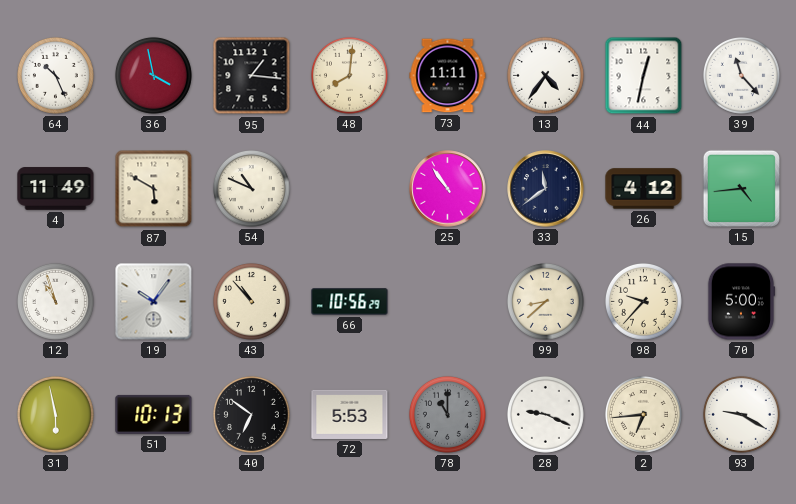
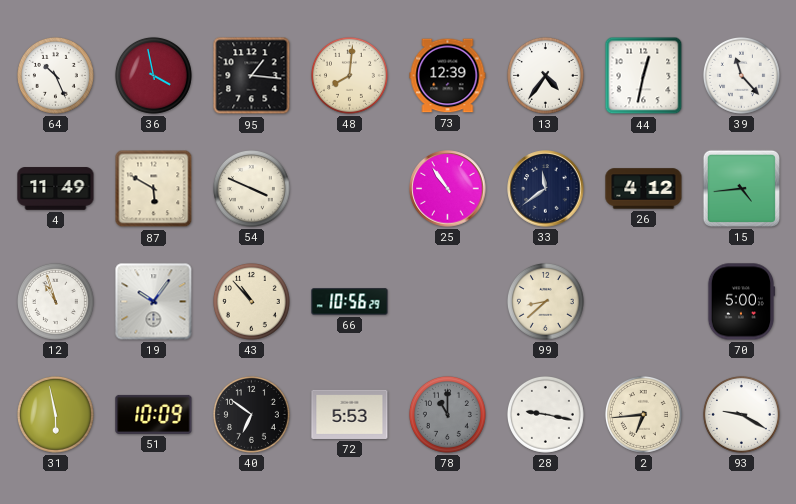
73: 11:11 -> 12:39 (448, 76)
54: 10:49 -> 3:49 (251, 188)
98: 9:37 -> none (643, 301)
51: 10:13 -> 10:09 (154, 414)
28: 9:19 -> 9:17 (545, 414)
